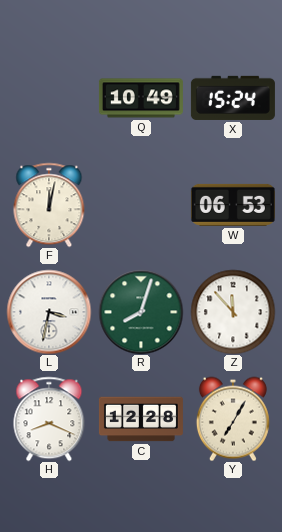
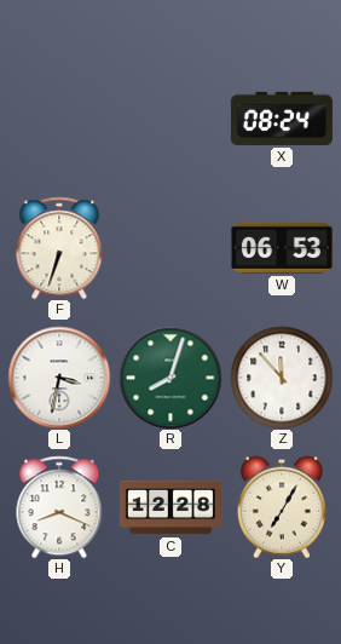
Q: 10:49 -> none (141, 98)
X: 15:24 -> 08:24 (282, 119)
F: 12:02 -> 6:33 (59, 248)
